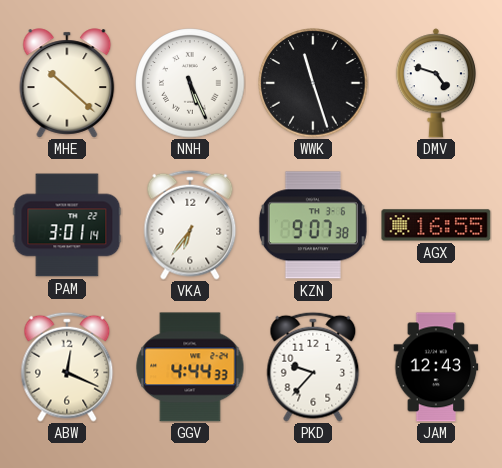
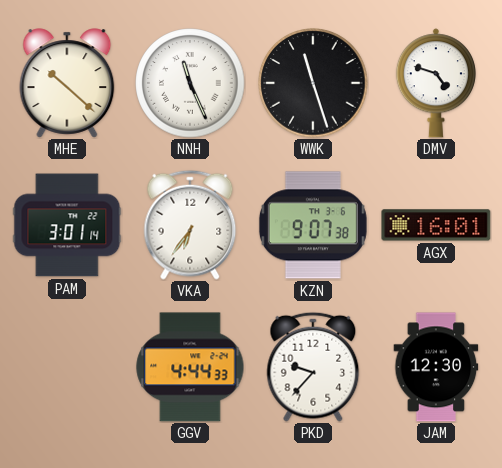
NNH: 5:26 -> 11:26 (190, 83)
AGX: 16:55 -> 16:01 (436, 225)
ABW: 12:19 -> none (67, 367)
JAM: 12:43 -> 12:30 (436, 367)
